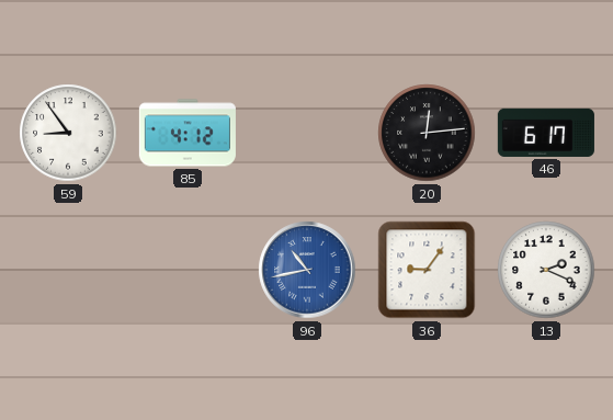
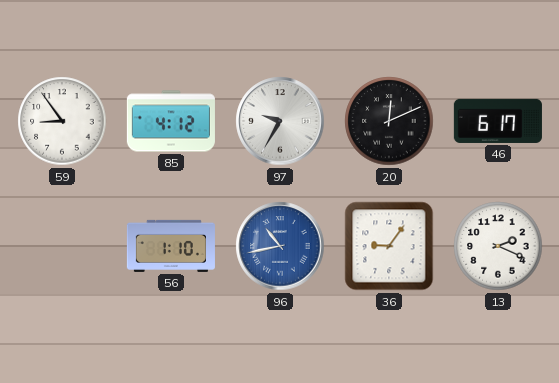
97: none -> 9:35 (280, 121)
20: 12:14 -> 12:11 (389, 121)
56: none -> 1:10 (171, 246)
